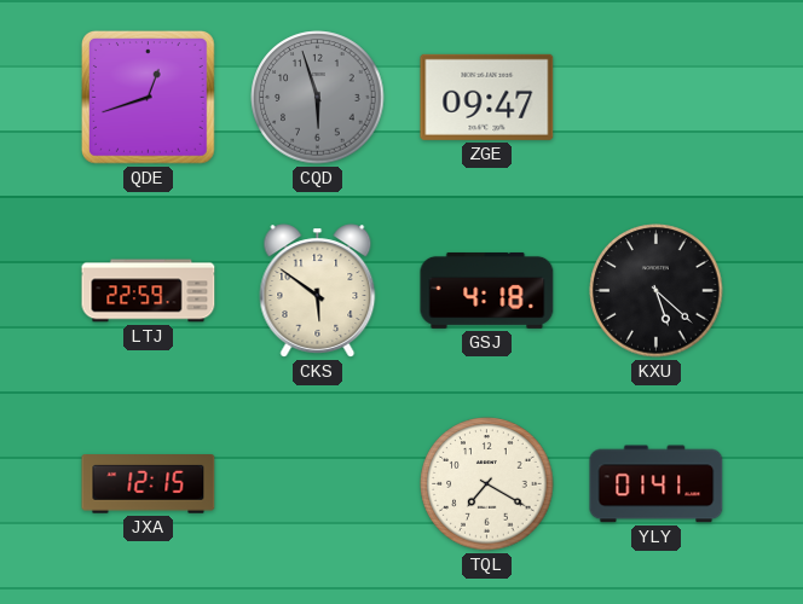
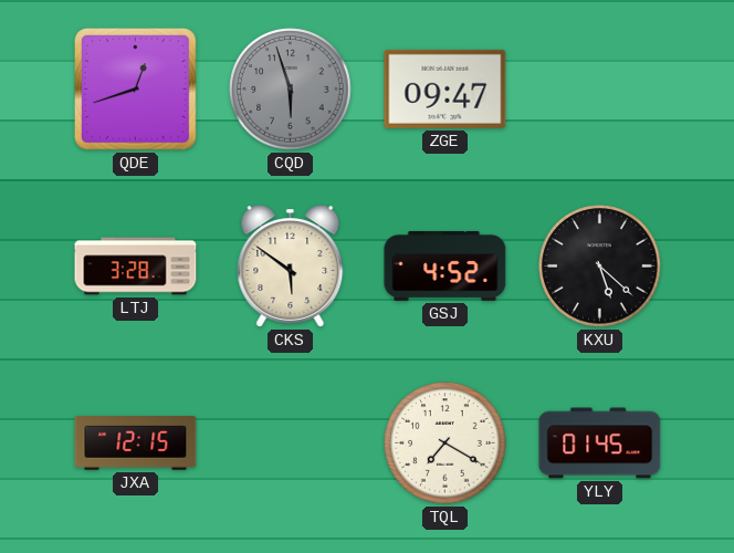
LTJ: 22:59 -> 3:28 (136, 267)
GSJ: 4:18 -> 4:52 (445, 265)
YLY: 01:41 -> 01:45 (600, 444)
